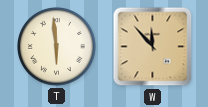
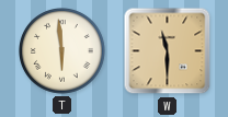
W: 11:53 -> 11:30 (168, 51)
